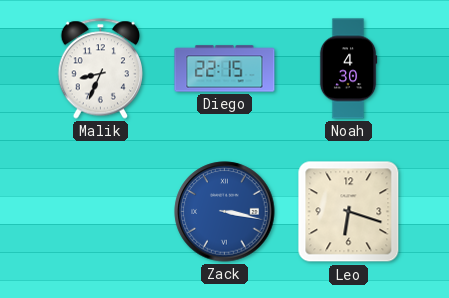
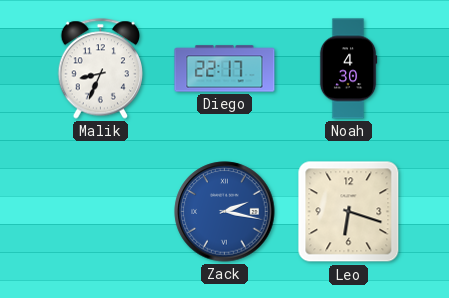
Diego: 22:15 -> 22:17 (225, 69)
Zack: 3:17 -> 2:17 (225, 212)
